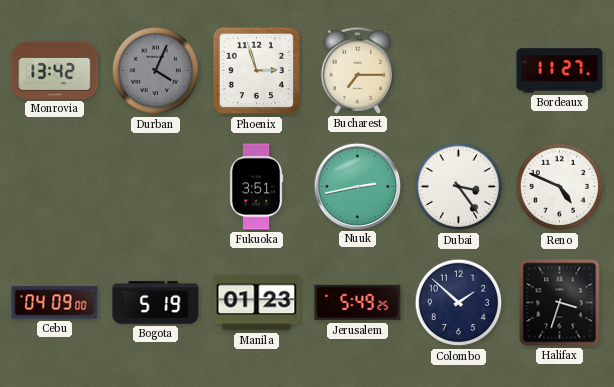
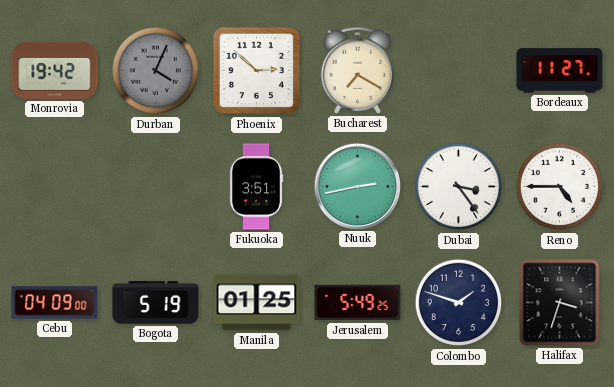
Monrovia: 13:42 -> 19:42 (55, 70)
Phoenix: 2:57 -> 2:52 (257, 71)
Bucharest: 7:15 -> 7:20 (358, 70)
Reno: 4:49 -> 4:45 (560, 187)
Manila: 01:23 -> 01:25 (257, 303)
Colombo: 1:52 -> 1:48 (459, 303)
